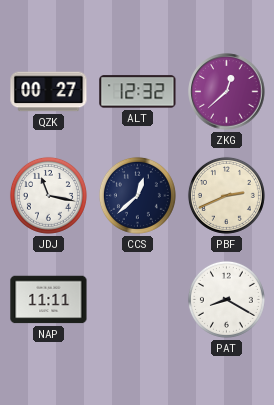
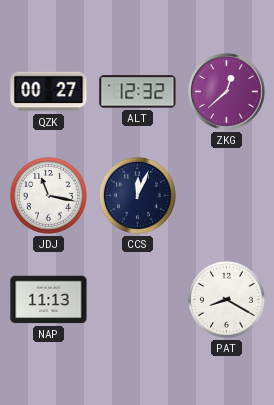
CCS: 12:38 -> 12:04 (137, 195)
PBF: 2:41 -> none (226, 195)
NAP: 11:11 -> 11:13 (49, 300)
